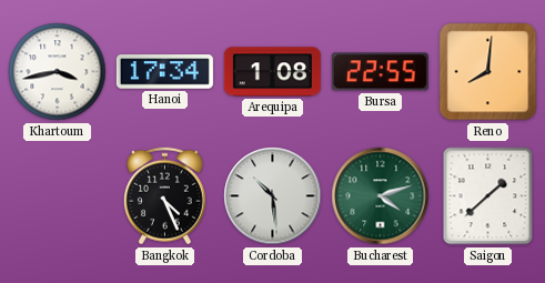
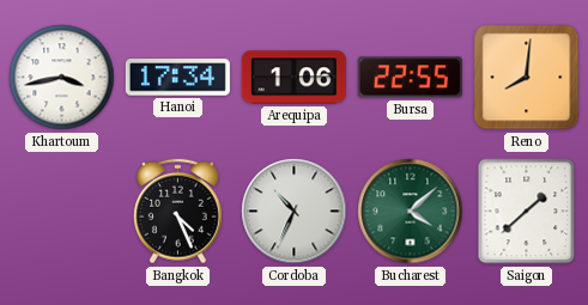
Arequipa: 1:08 -> 1:06 (293, 78)
Cordoba: 10:29 -> 10:34 (295, 212)
Bucharest: 4:12 -> 4:08 (411, 212)
